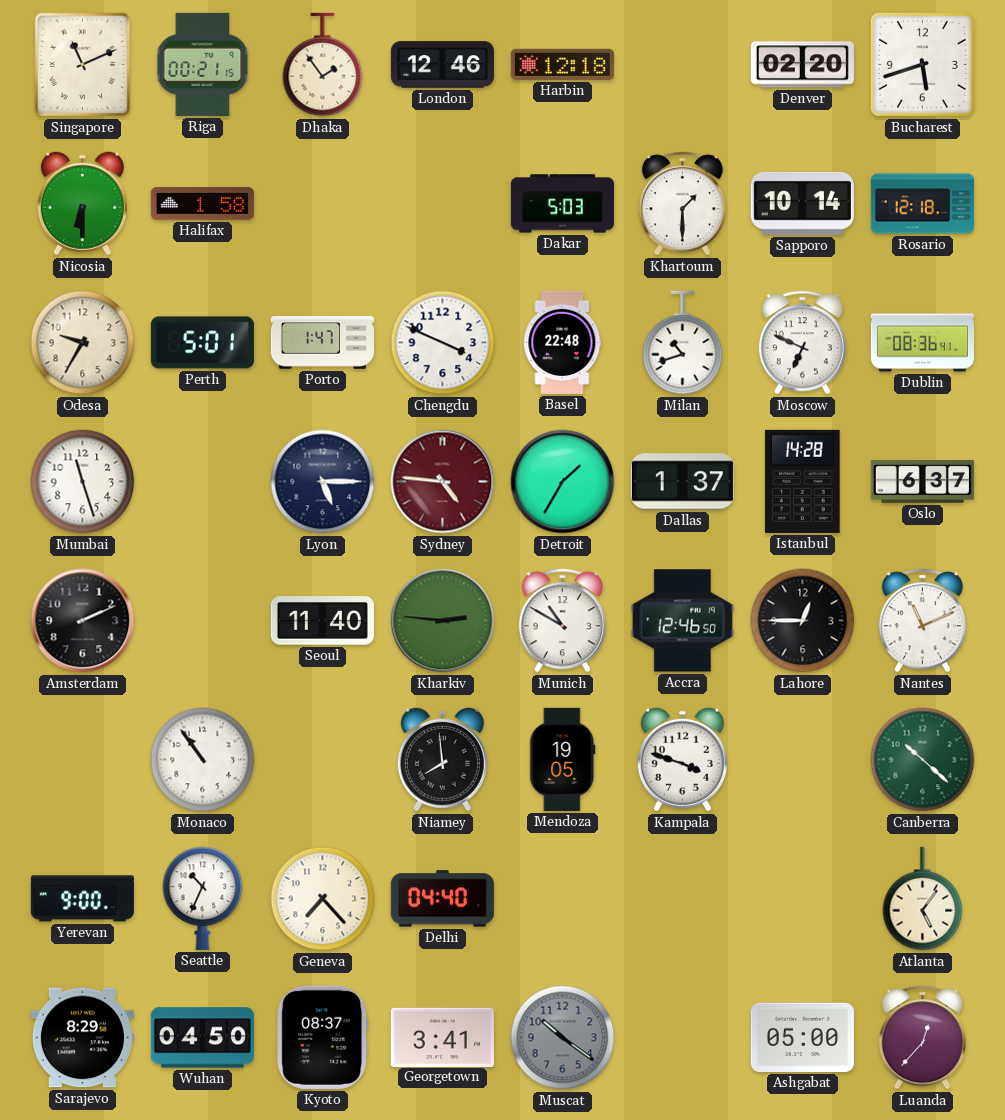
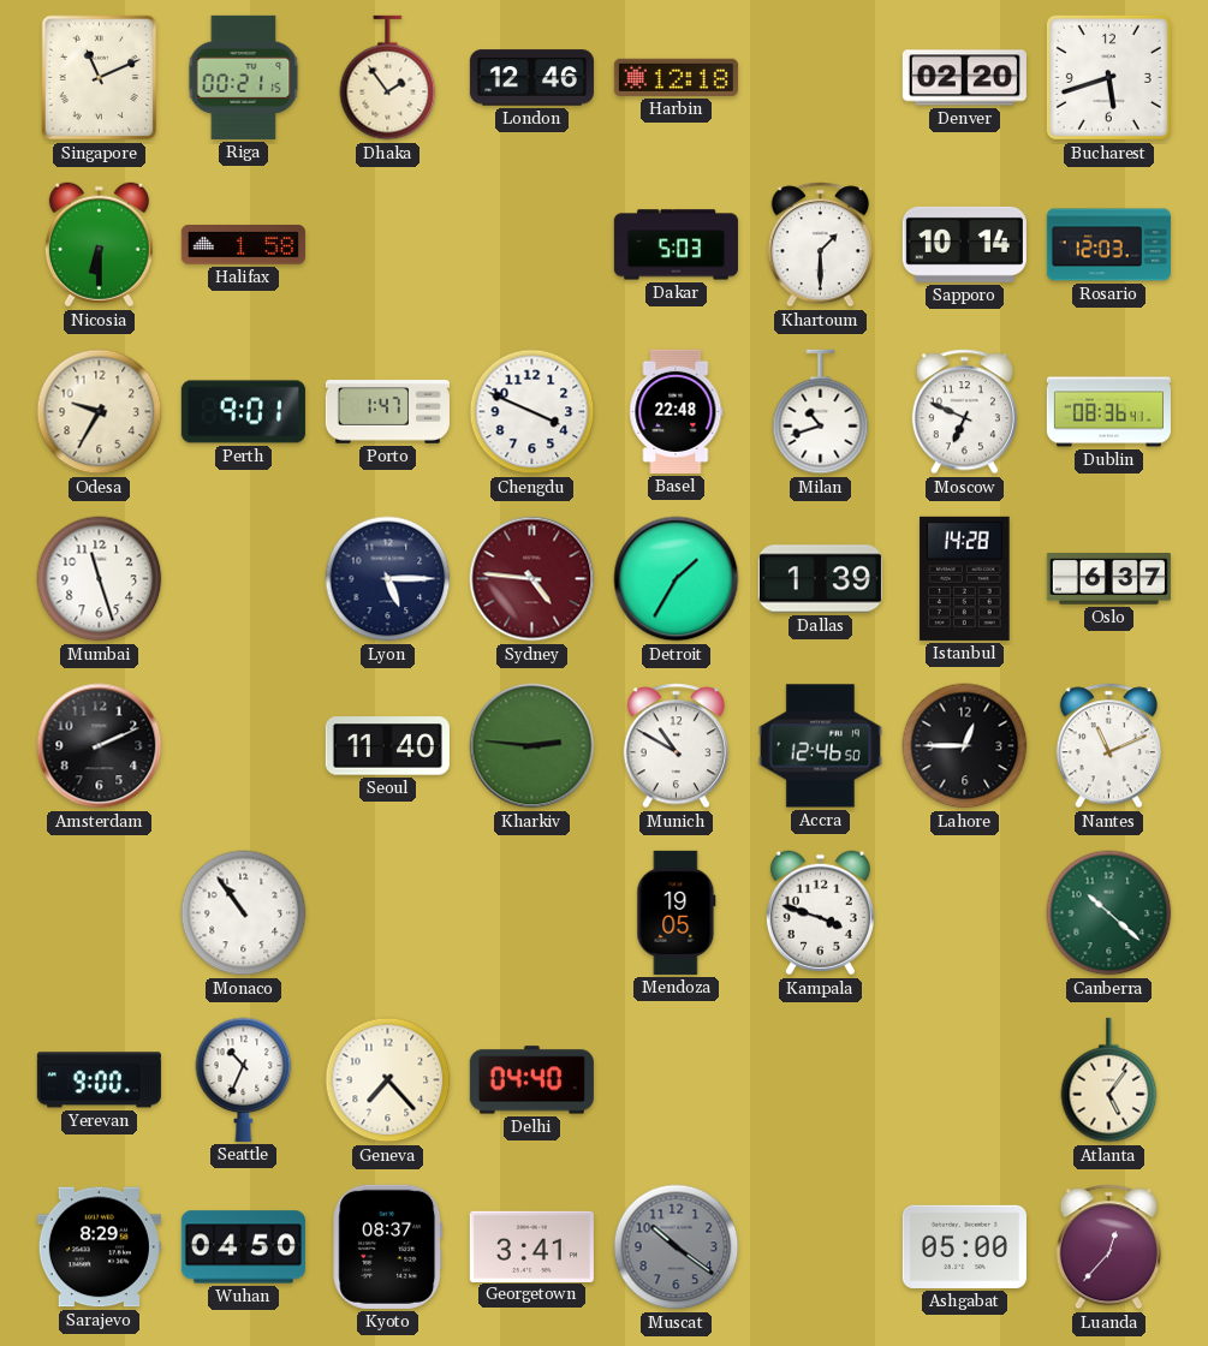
Rosario: 12:18 -> 12:03 (1108, 245)
Perth: 5:01 -> 9:01 (243, 412)
Dallas: 1:37 -> 1:39 (820, 579)
Niamey: 7:59 -> none (442, 760)
